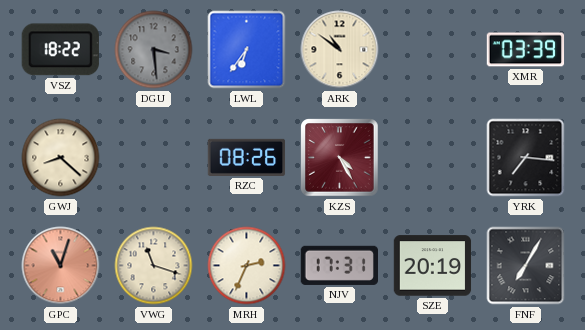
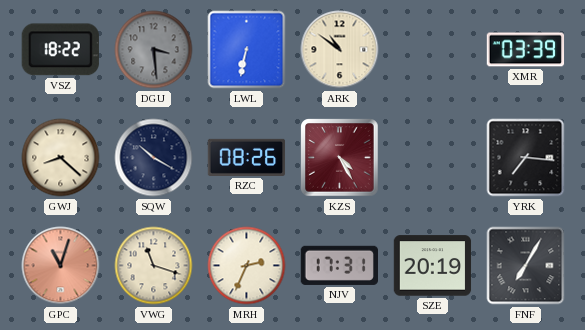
LWL: 6:36 -> 6:32 (247, 50)
SQW: none -> 10:20 (154, 158)
